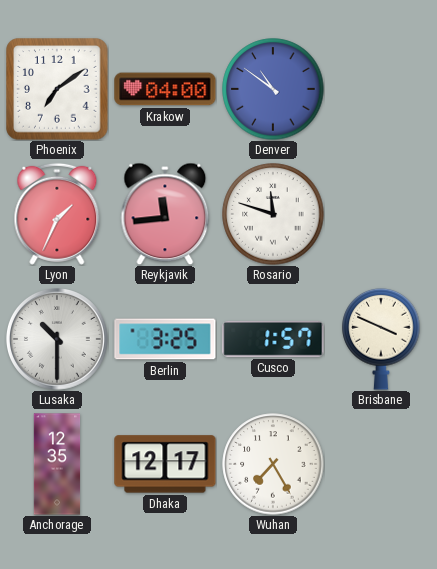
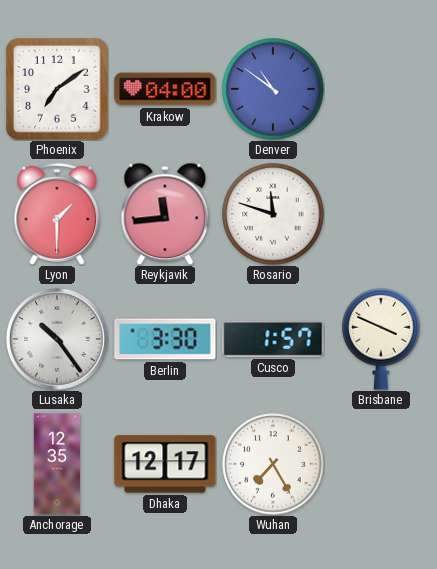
Lyon: 1:34 -> 1:30 (57, 214)
Lusaka: 10:30 -> 10:24 (58, 340)
Berlin: 3:25 -> 3:30 (165, 339)
